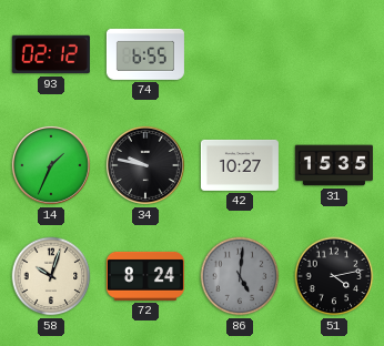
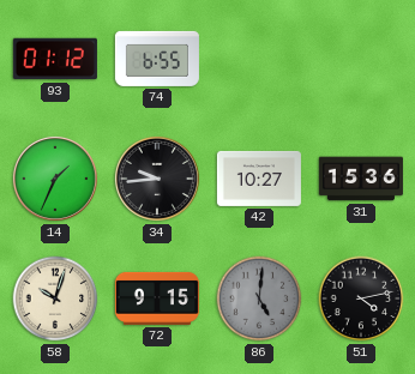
93: 02:12 -> 01:12 (55, 59)
34: 9:47 -> 9:44 (157, 179)
31: 15:35 -> 15:36 (361, 179)
72: 8:24 -> 9:15 (157, 298)
